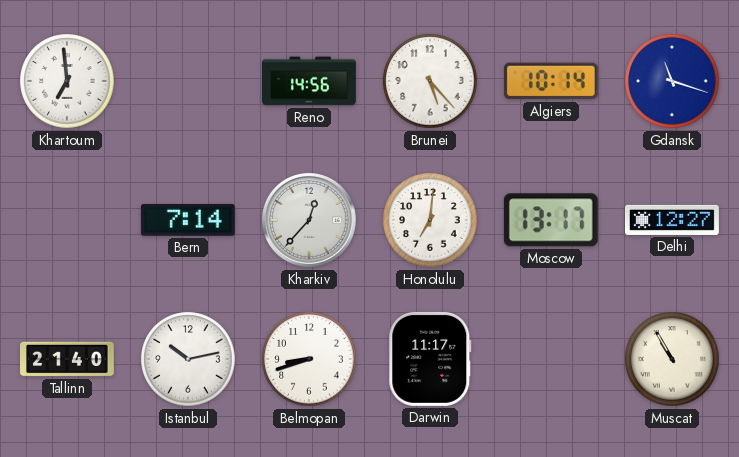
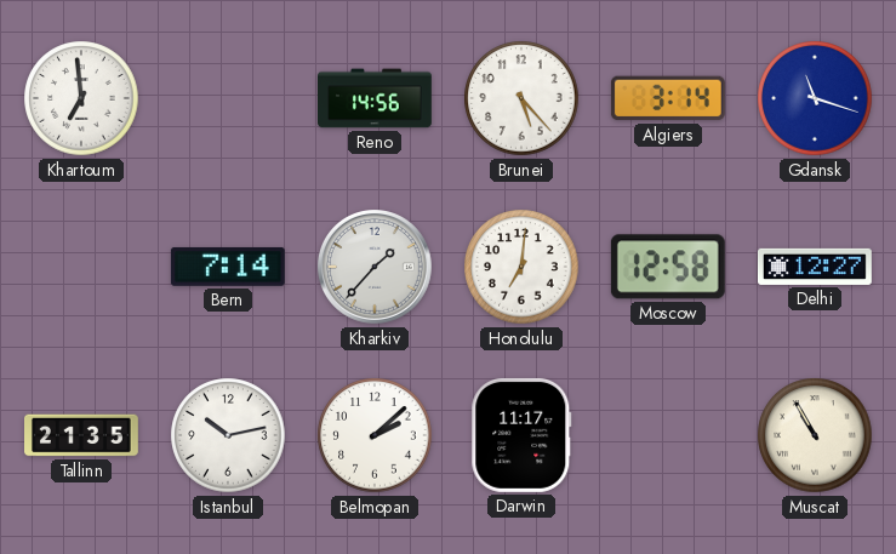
Algiers: 10:14 -> 3:14 (668, 98)
Kharkiv: 12:37 -> 1:37 (376, 268)
Moscow: 13:17 -> 12:58 (668, 267)
Tallinn: 21:40 -> 21:35 (82, 435)
Belmopan: 8:42 -> 2:08 (375, 435)
